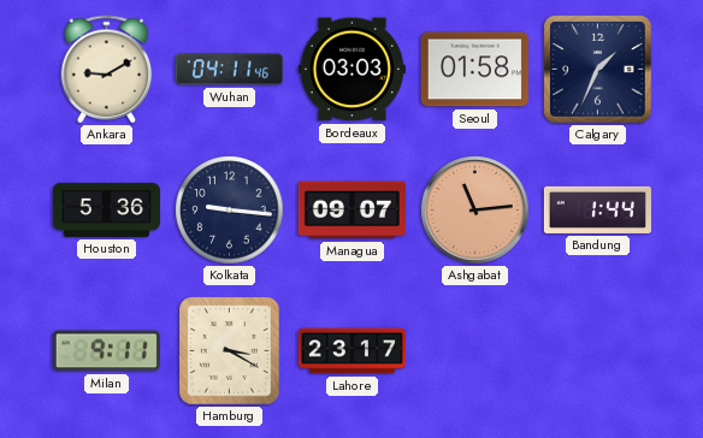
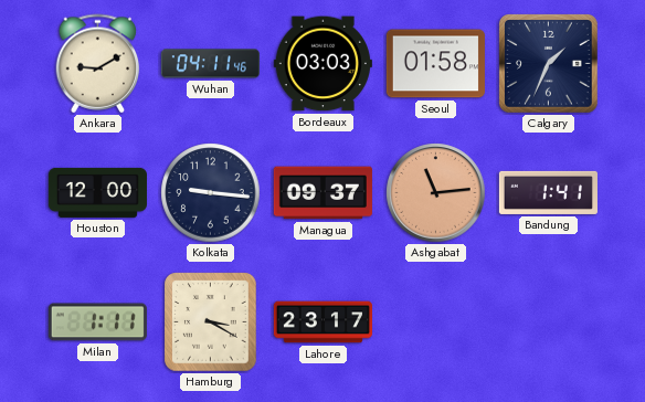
Houston: 5:36 -> 12:00 (97, 192)
Managua: 09:07 -> 09:37 (322, 193)
Bandung: 1:44 -> 1:41 (548, 192)
Milan: 9:11 -> 1:11 (97, 322)
